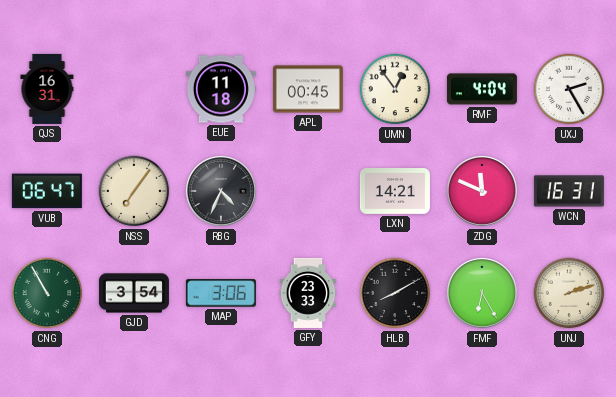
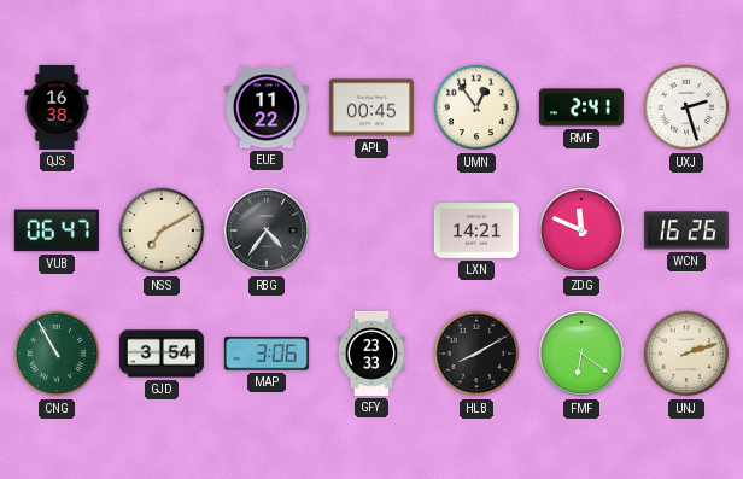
QJS: 16:31 -> 16:38 (57, 107)
EUE: 11:18 -> 11:22 (267, 107)
RMF: 4:04 -> 2:41 (581, 107)
UXJ: 2:25 -> 2:27 (686, 107)
NSS: 7:06 -> 7:10 (162, 230)
RBG: 4:34 -> 4:36 (267, 230)
WCN: 16:31 -> 16:26 (686, 230)
FMF: 6:25 -> 6:21 (581, 354)
